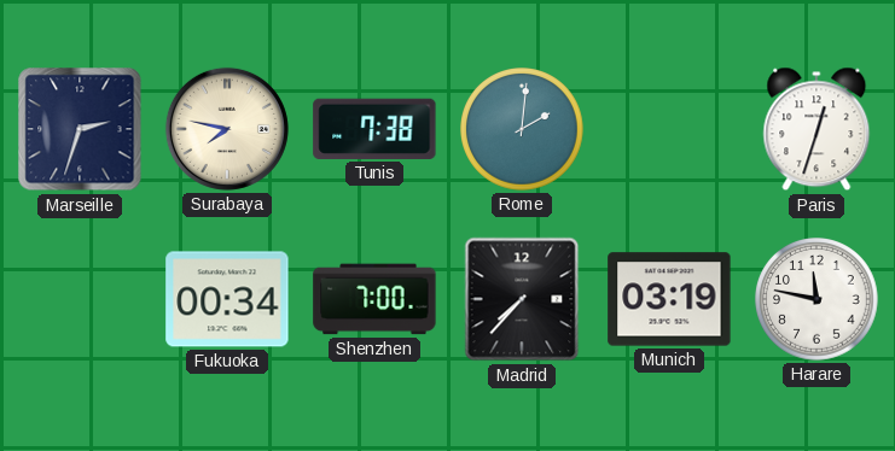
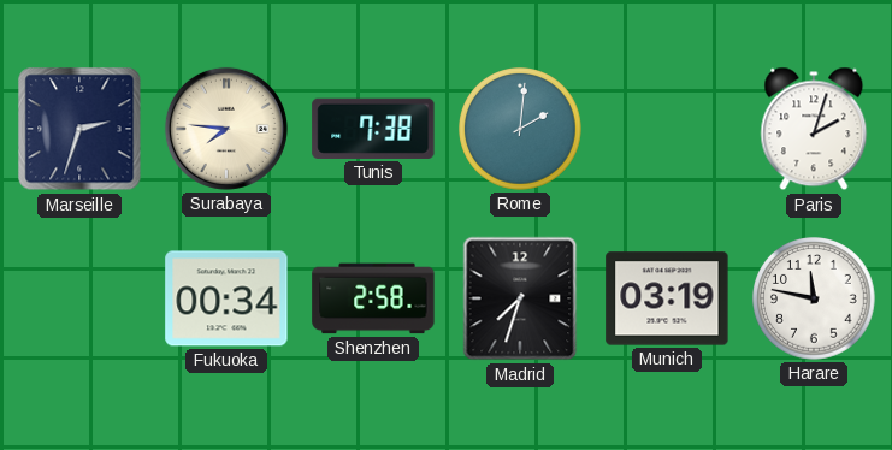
Surabaya: 7:47 -> 7:46 (226, 129)
Paris: 12:33 -> 2:03 (814, 129)
Shenzhen: 7:00 -> 2:58 (373, 298)
Madrid: 7:37 -> 7:33 (520, 298)
